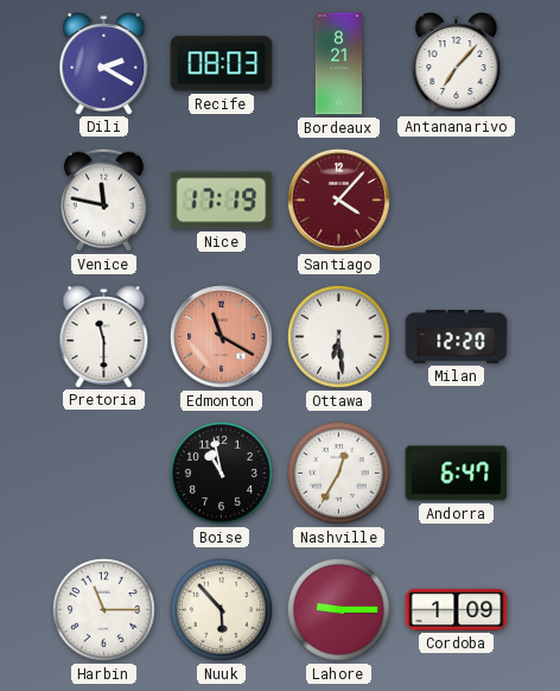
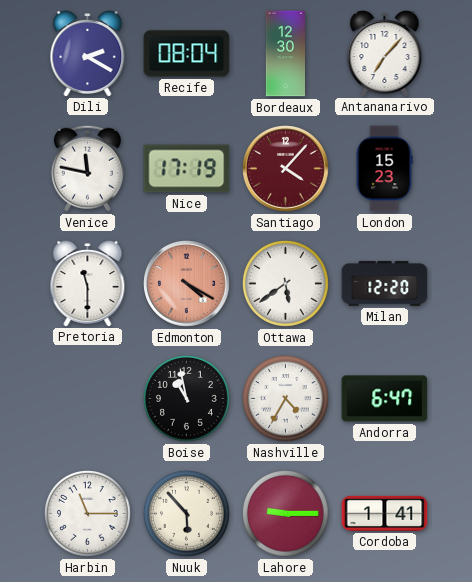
Recife: 08:03 -> 08:04 (187, 54)
Bordeaux: 8:21 -> 12:30 (285, 54)
London: none -> 15:23 (384, 169)
Edmonton: 11:20 -> 4:20 (187, 284)
Ottawa: 6:29 -> 5:39 (286, 284)
Nashville: 12:35 -> 4:35 (286, 399)
Cordoba: 1:09 -> 1:41 (385, 513)
